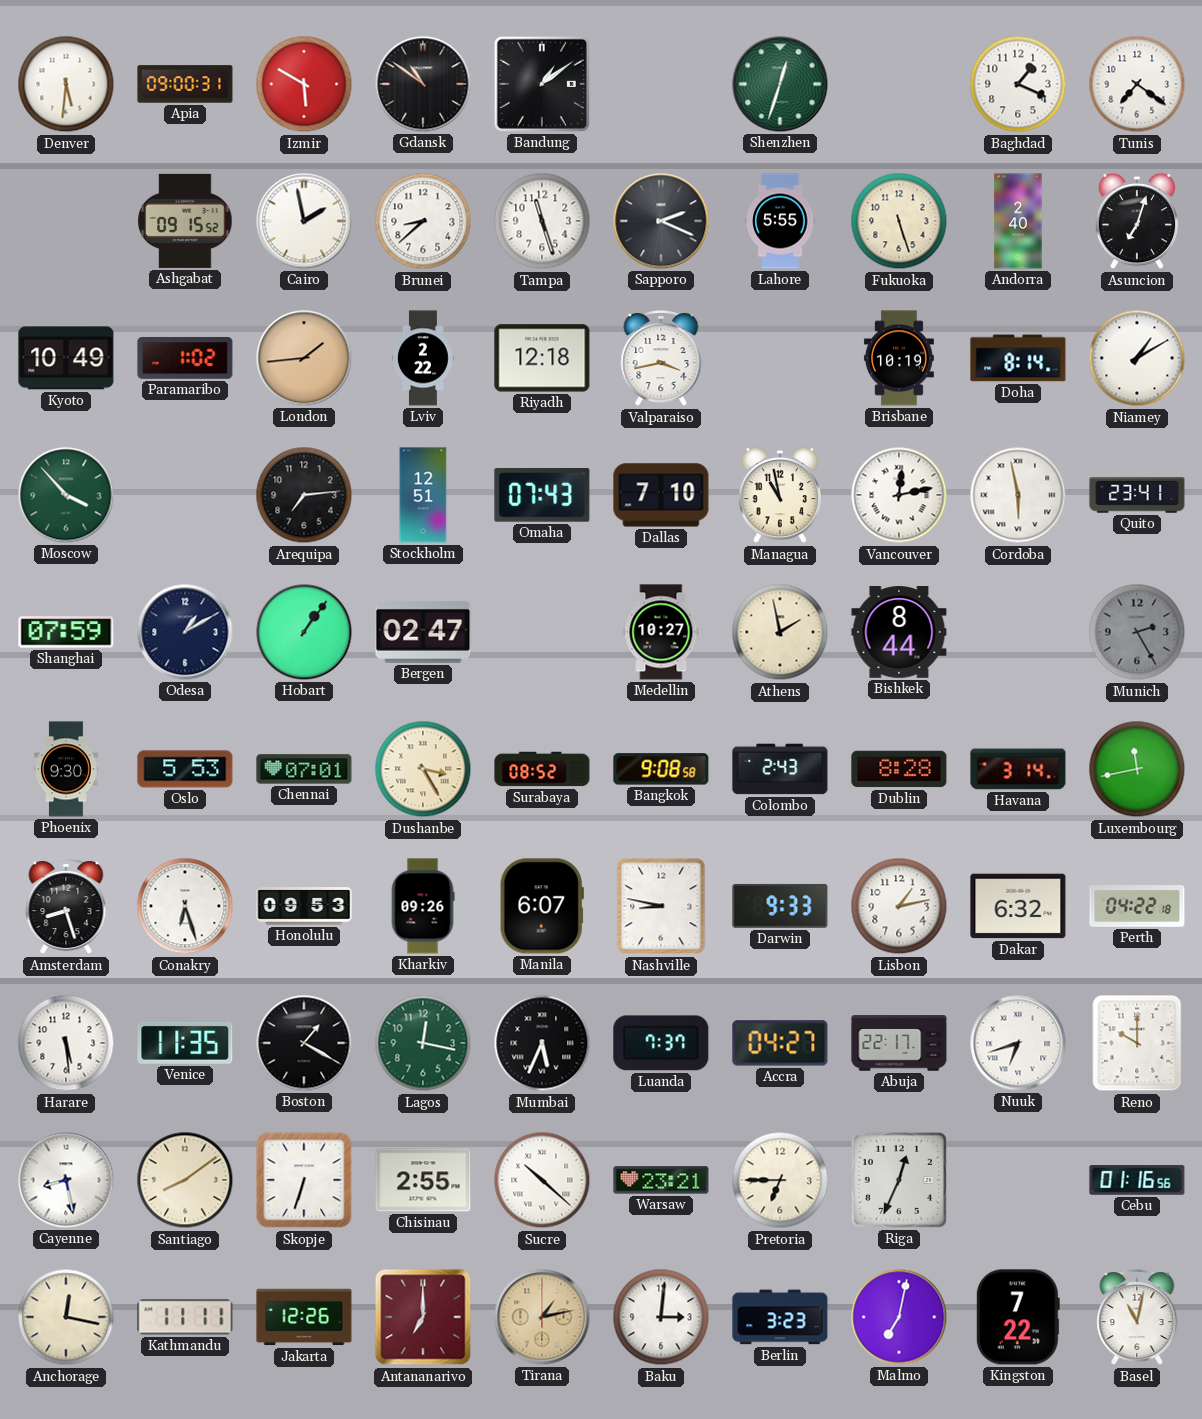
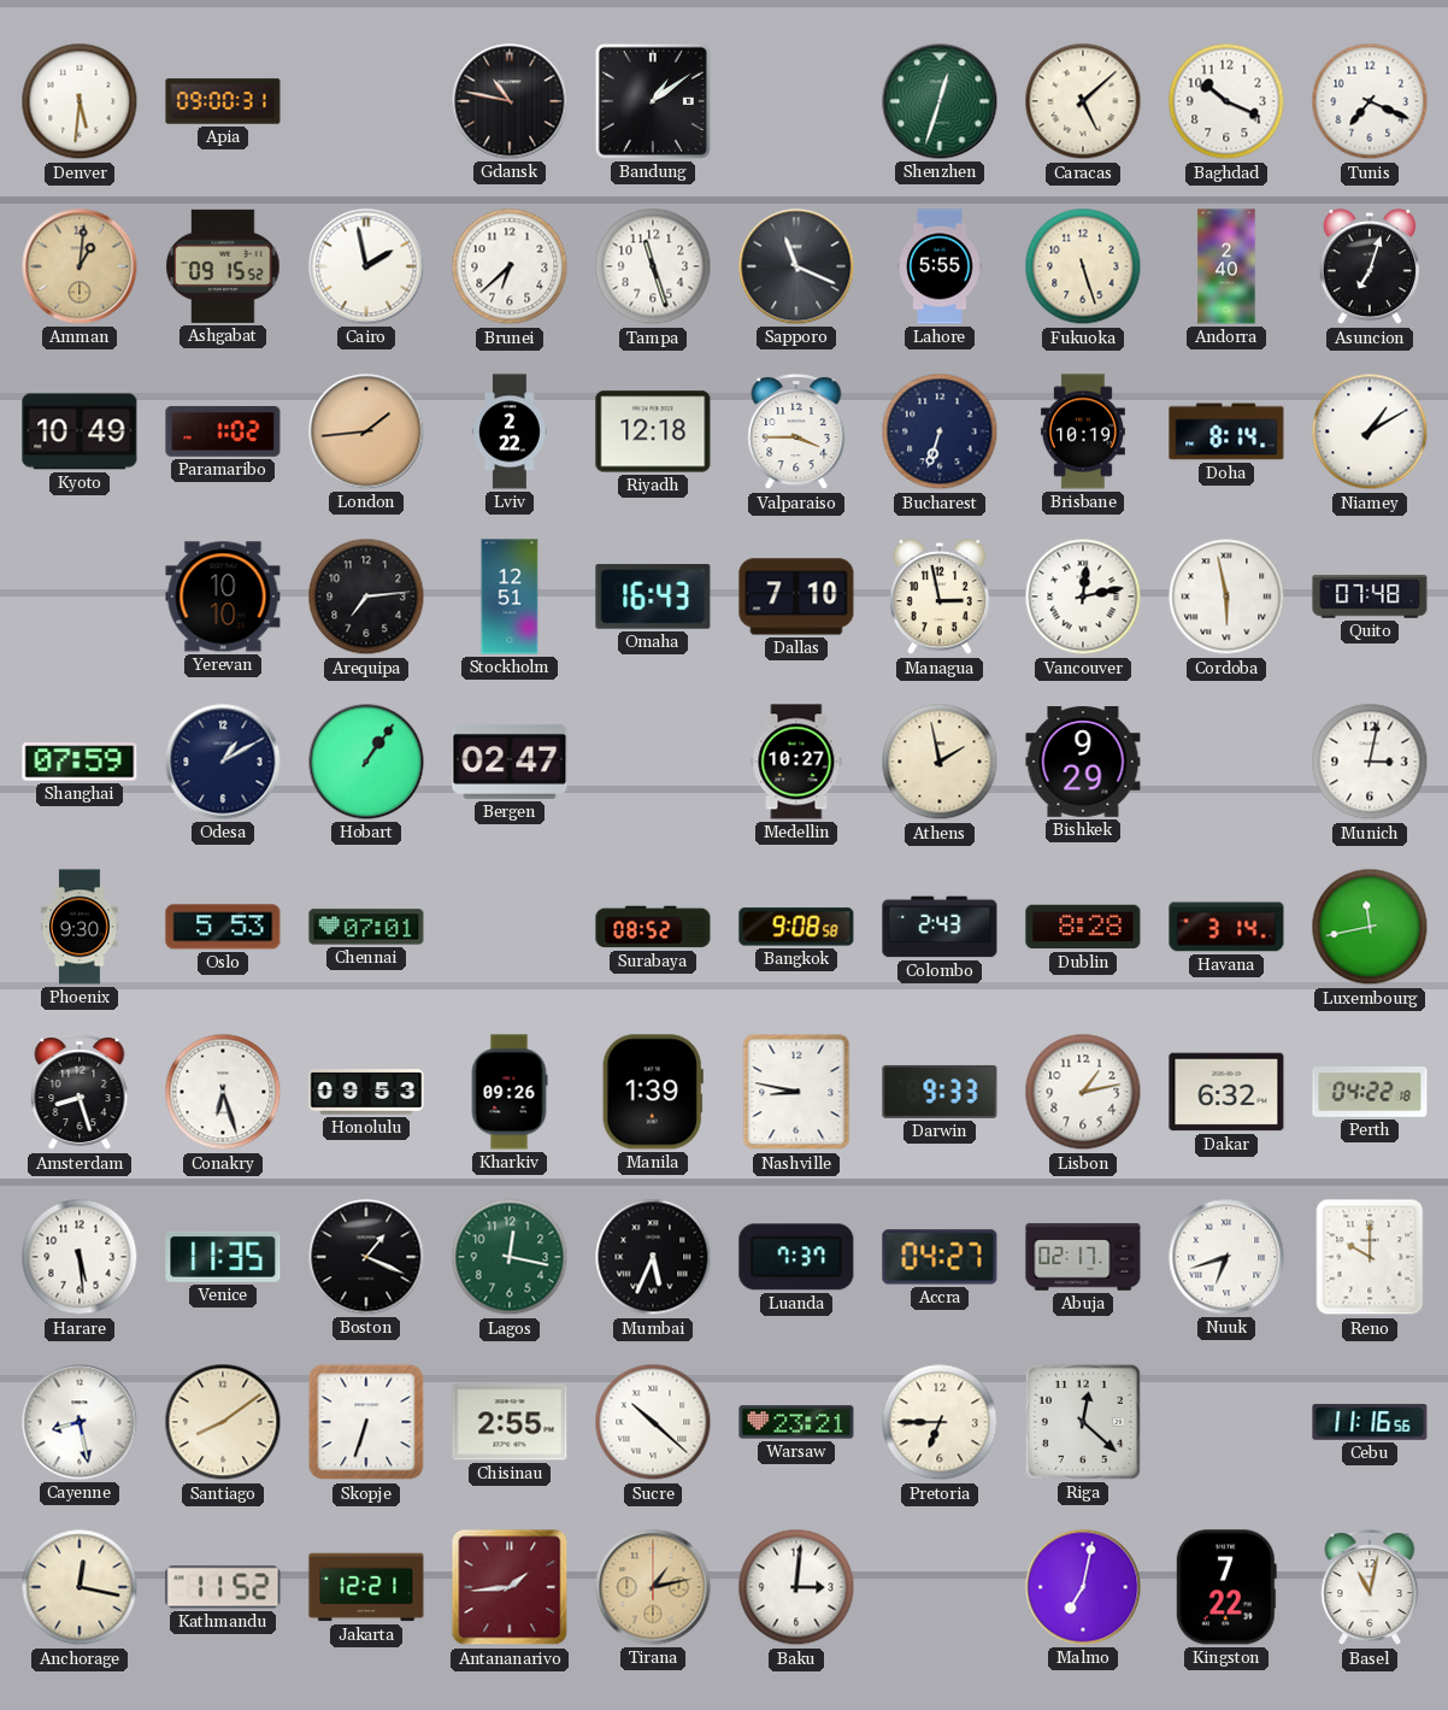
Izmir: 5:50 -> none (304, 84)
Gdansk: 10:51 -> 10:47 (510, 101)
Caracas: none -> 5:08 (1083, 101)
Baghdad: 1:19 -> 10:19 (1226, 101)
Tunis: 7:21 -> 7:19 (1370, 101)
Amman: none -> 1:01 (80, 266)
Brunei: 8:38 -> 6:38 (510, 266)
Sapporo: 2:19 -> 11:19 (796, 266)
Valparaiso: 3:43 -> 3:45 (796, 433)
Bucharest: none -> 6:33 (940, 431)
Moscow: 3:53 -> none (66, 495)
Yerevan: none -> 10:10 (223, 597)
Omaha: 07:43 -> 16:43 (653, 597)
Managua: 10:58 -> 2:58 (940, 597)
Quito: 23:41 -> 07:48 (1370, 597)
Bishkek: 8:44 -> 9:29 (1083, 762)
Munich: 2:25 -> 3:02 (1370, 762)
Munich dial: grey -> white (1370, 762)
Dushanbe: 3:25 -> none (423, 769)
Manila: 6:07 -> 1:39 (653, 1092)
Boston: 1:20 -> 1:19 (366, 1257)
Abuja: 22:17 -> 02:17 (1083, 1257)
Riga: 12:34 -> 12:22 (1083, 1422)
Cebu: 01:16 -> 11:16 (1370, 1422)
Kathmandu: 11:11 -> 11:52 (223, 1587)
Jakarta: 12:26 -> 12:21 (366, 1587)
Antananarivo: 7:00 -> 1:44 (510, 1587)
Berlin: 3:23 -> none (780, 1317)
